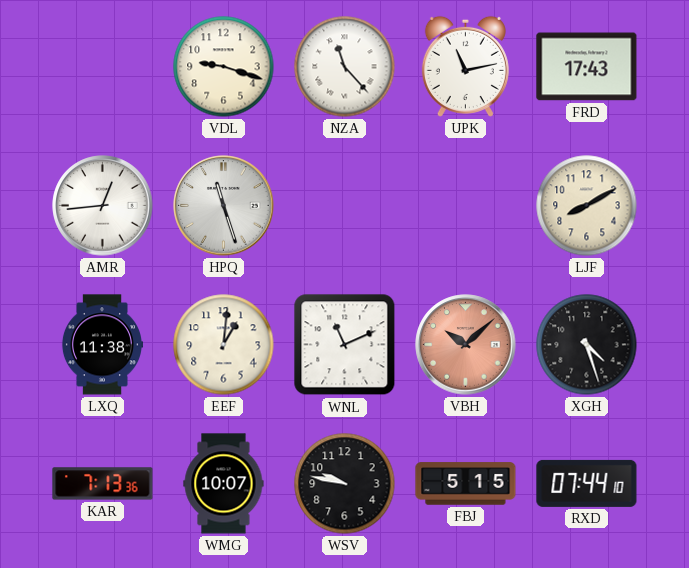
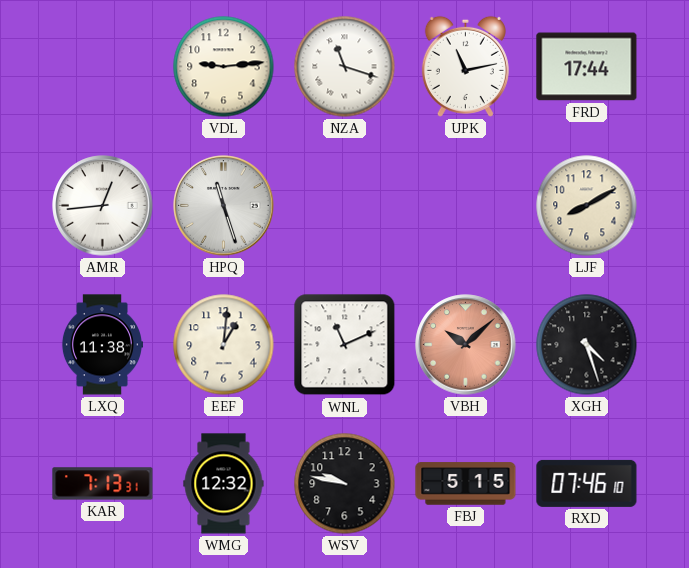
VDL: 9:18 -> 9:14 (224, 67)
NZA: 11:23 -> 11:18 (345, 67)
FRD: 17:43 -> 17:44 (587, 67)
KAR: 7:13:36 -> 7:13:31 (103, 484)
WMG: 10:07 -> 12:32 (224, 484)
RXD: 07:44 -> 07:46 (587, 483)
